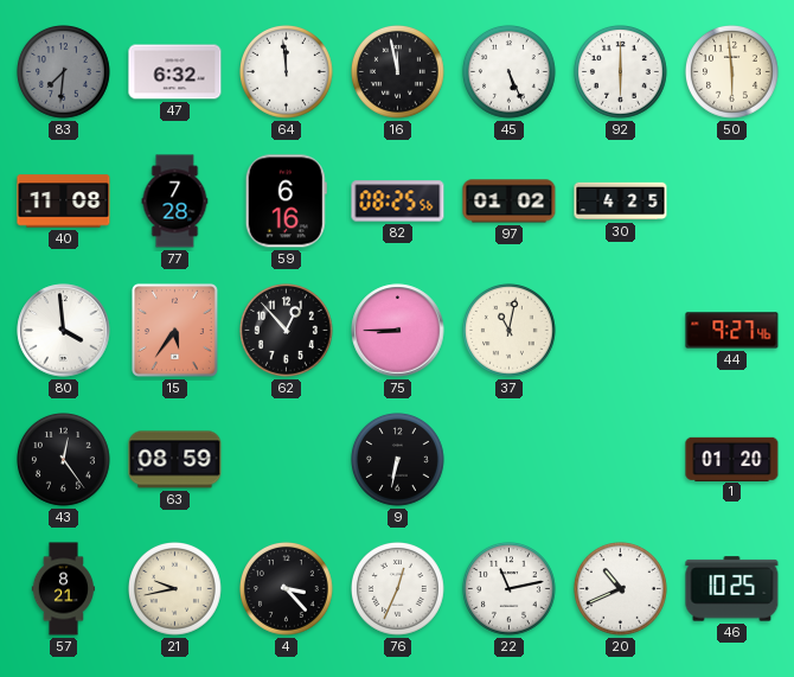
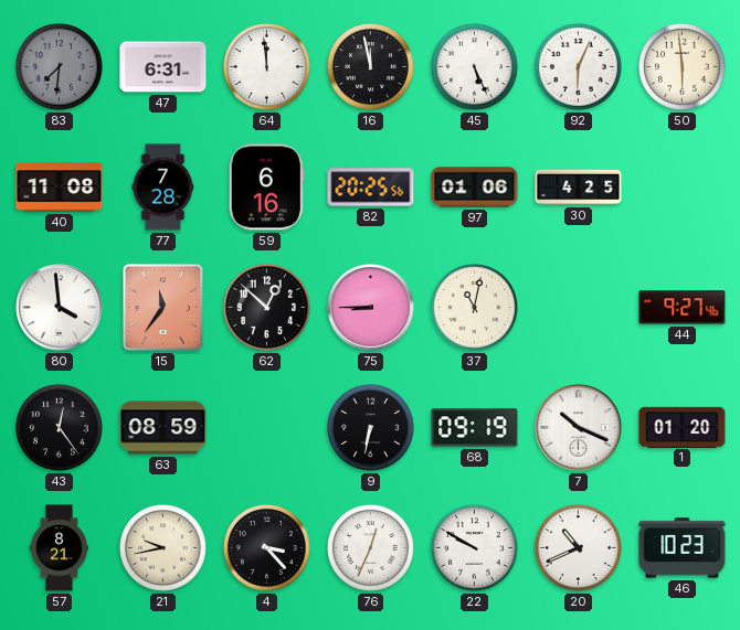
47: 6:32 -> 6:31 (163, 67)
92: 6:00 -> 6:04 (579, 67)
82: 08:25 -> 20:25 (371, 188)
97: 01:02 -> 01:06 (475, 188)
15: 5:36 -> 11:36 (162, 307)
62: 12:53 -> 12:52 (267, 308)
68: none -> 09:19 (475, 428)
7: none -> 10:19 (579, 428)
22: 11:13 -> 9:50 (475, 548)
46: 10:25 -> 10:23 (683, 548)
